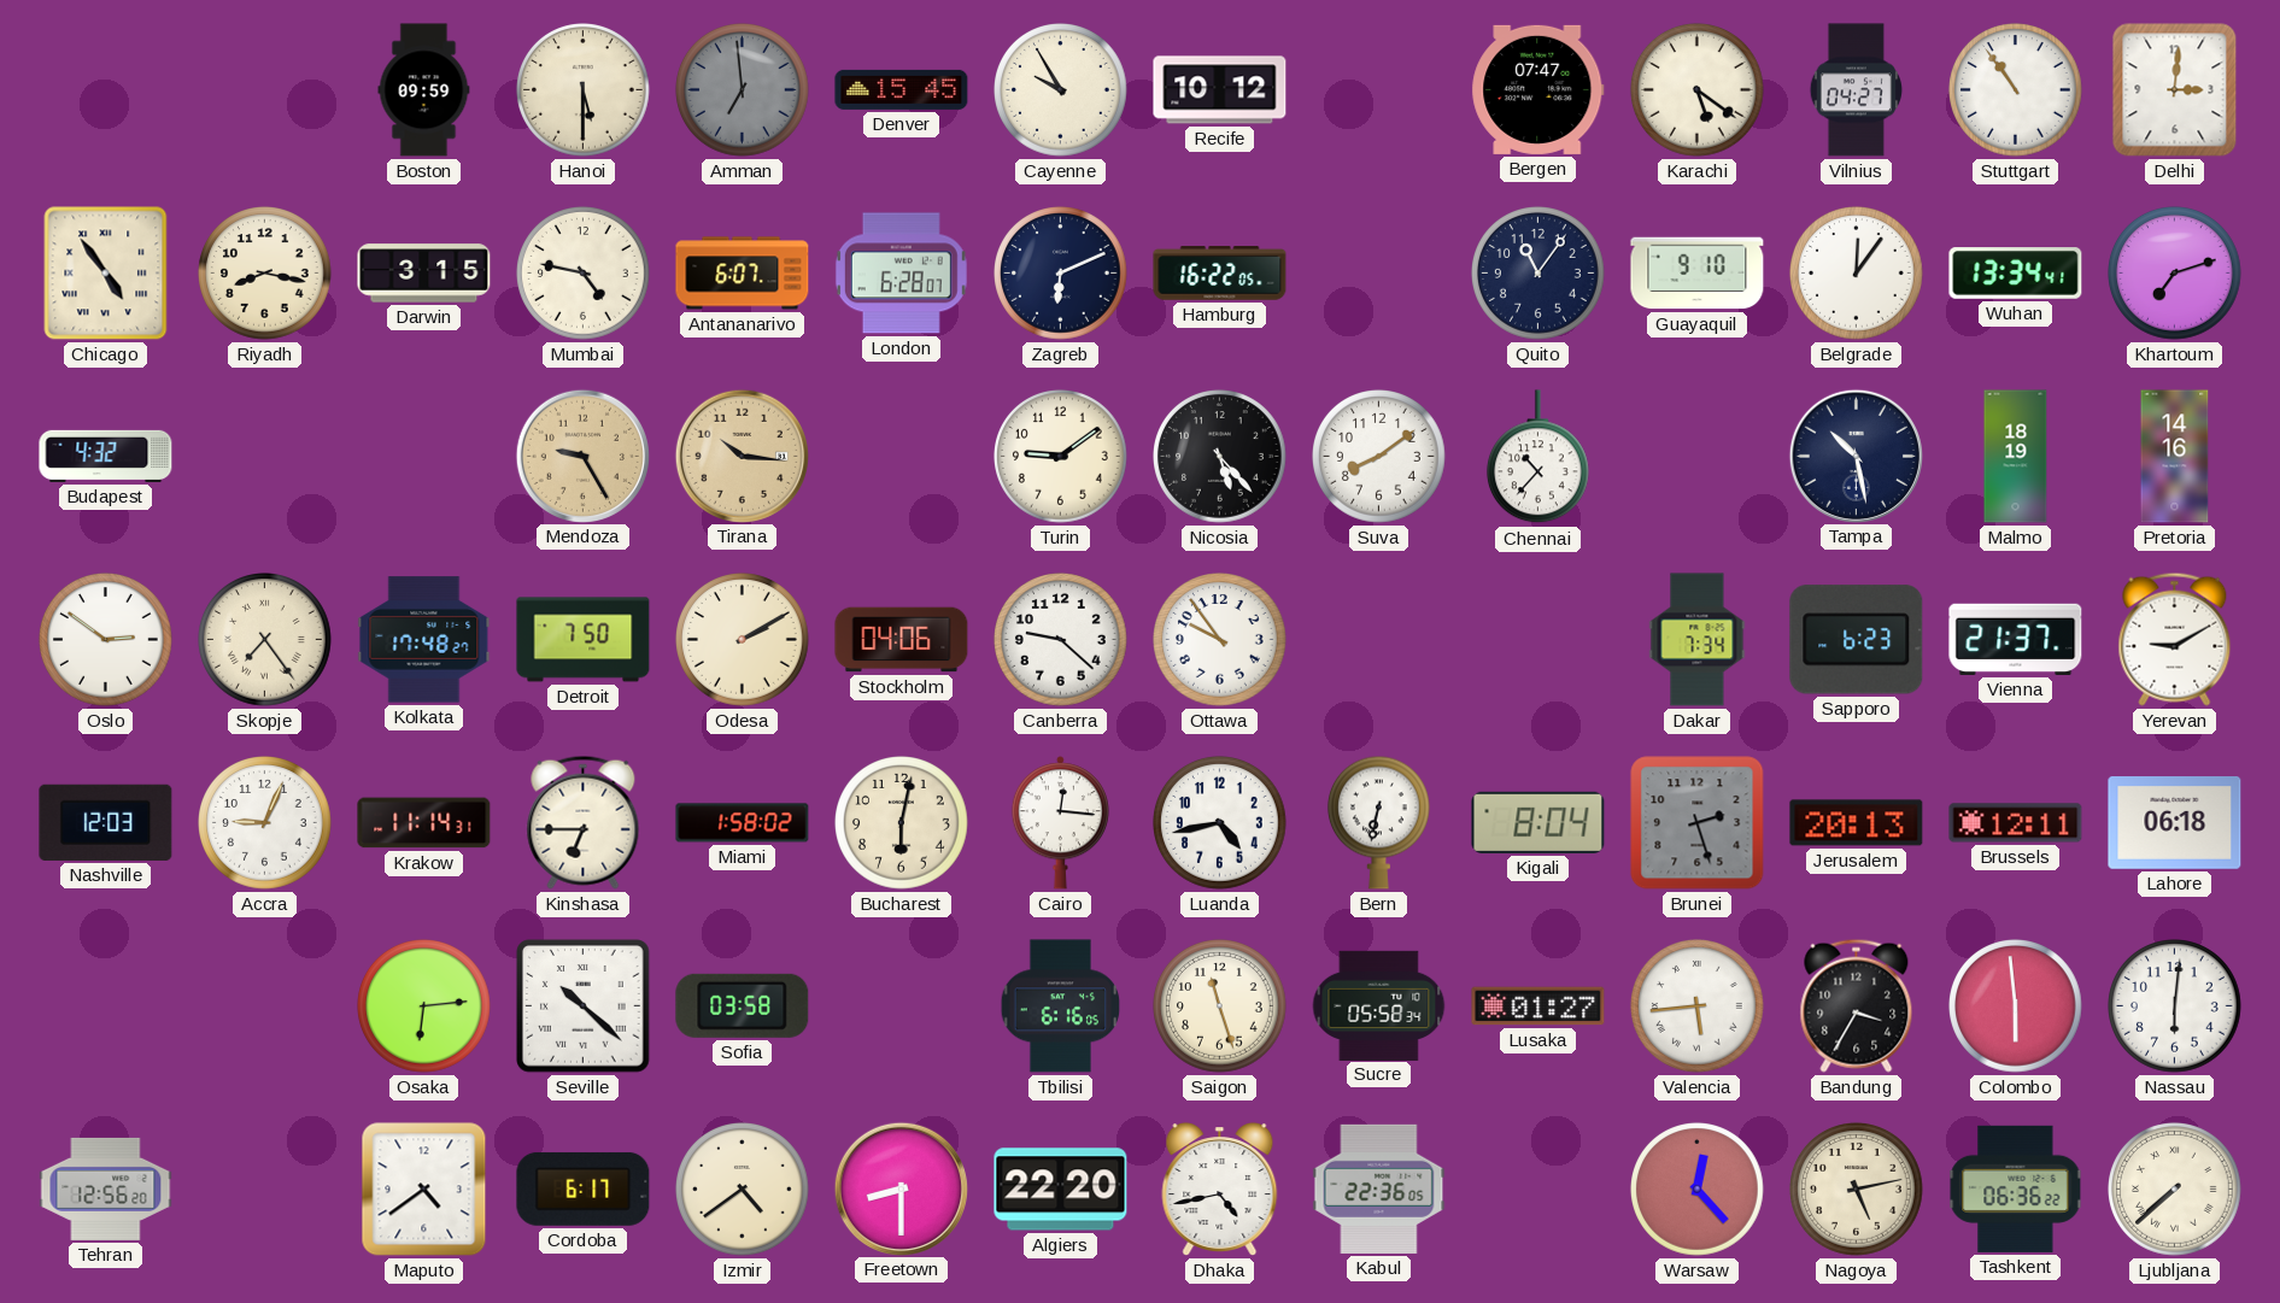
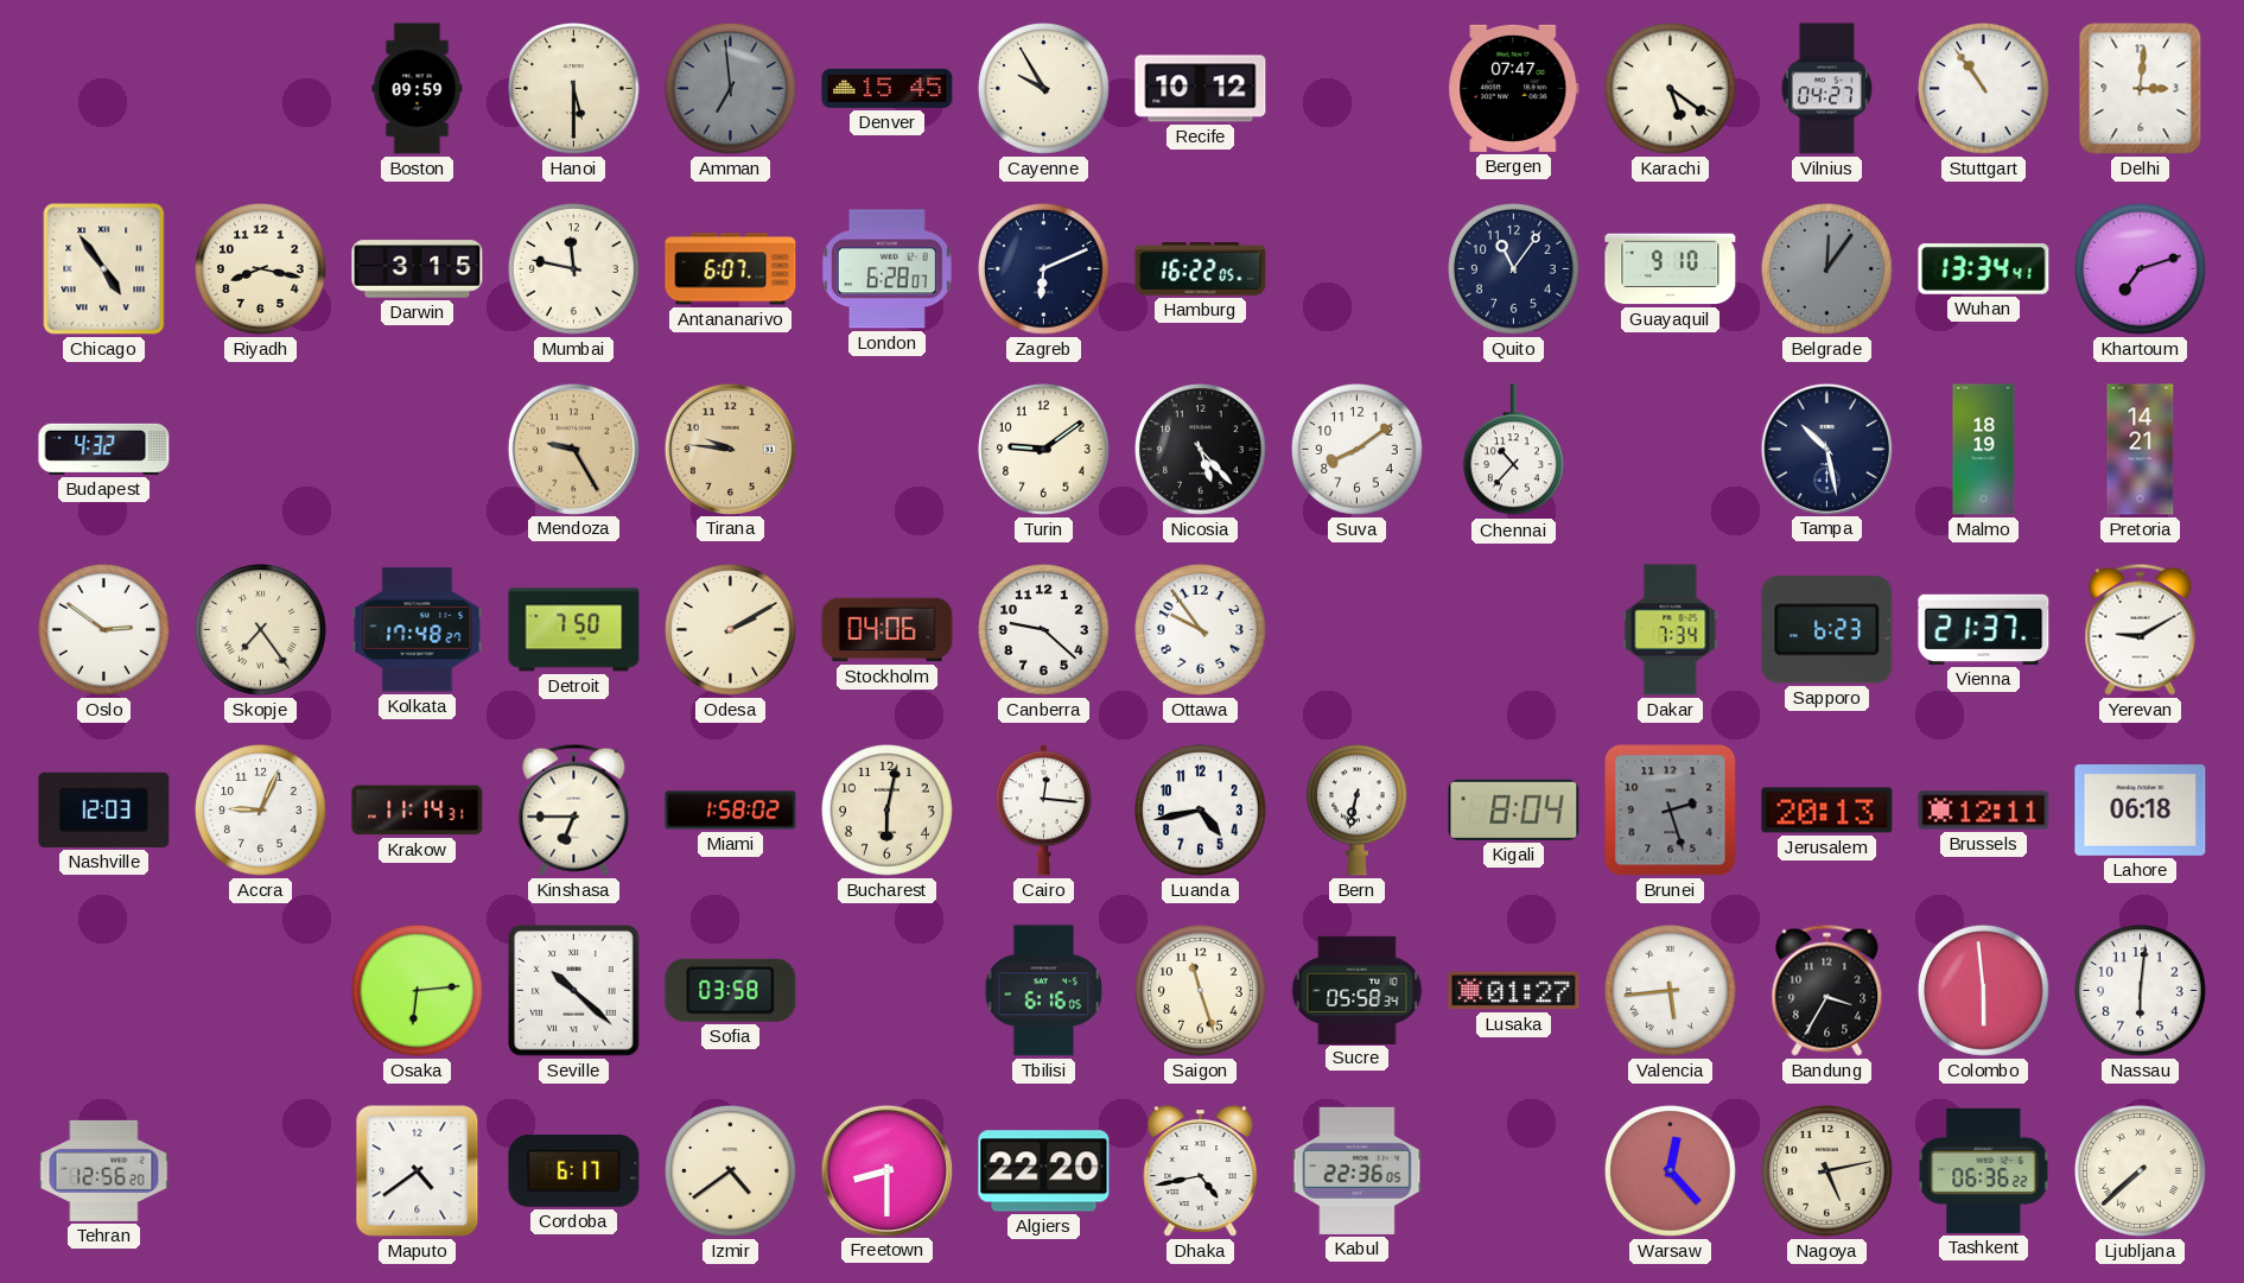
Mumbai: 4:47 -> 11:47 (574, 269)
Belgrade dial: white -> grey (1827, 269)
Tirana: 10:16 -> 9:46 (730, 449)
Pretoria: 14:16 -> 14:21 (2141, 450)
